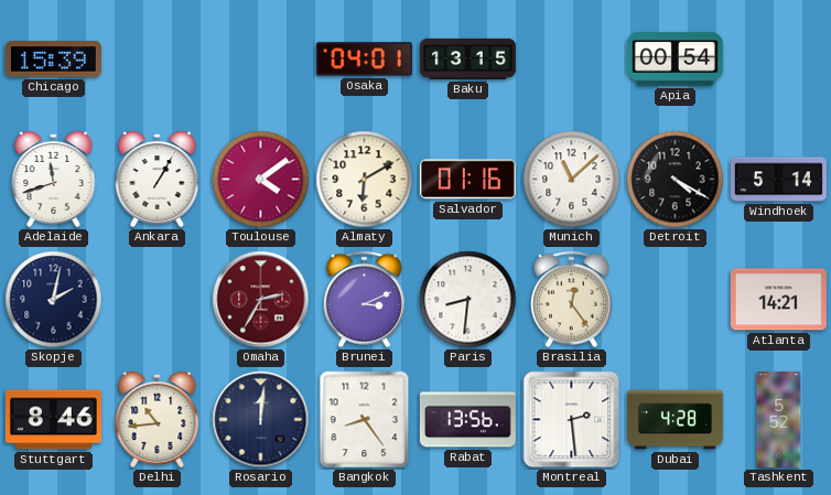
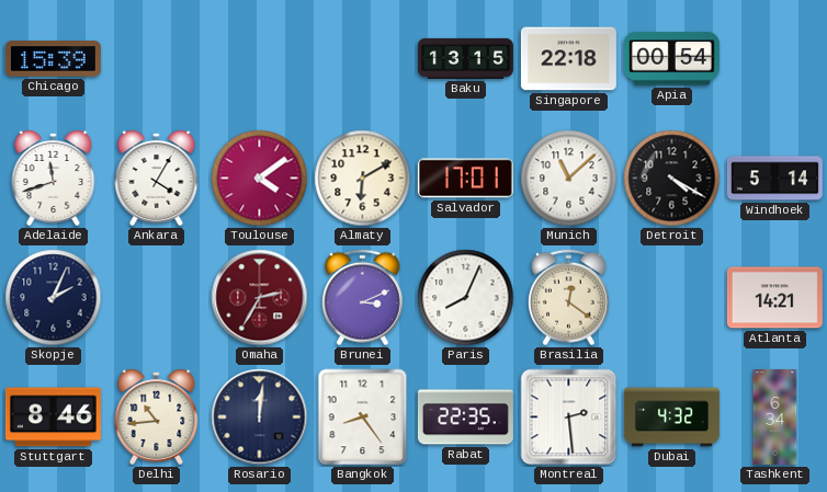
Osaka: 04:01 -> none (364, 60)
Singapore: none -> 22:18 (568, 59)
Ankara: 1:05 -> 4:05 (157, 179)
Salvador: 01:16 -> 17:01 (465, 179)
Skopje: 2:02 -> 2:04 (54, 298)
Paris: 8:31 -> 8:04 (466, 298)
Brasilia: 12:24 -> 12:21 (569, 298)
Rabat: 13:56 -> 22:35 (465, 417)
Dubai: 4:28 -> 4:32 (671, 417)
Tashkent: 5:52 -> 6:34 (775, 416)
